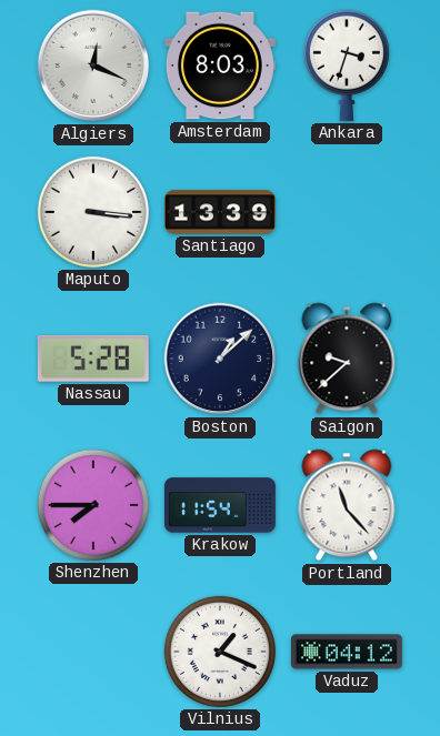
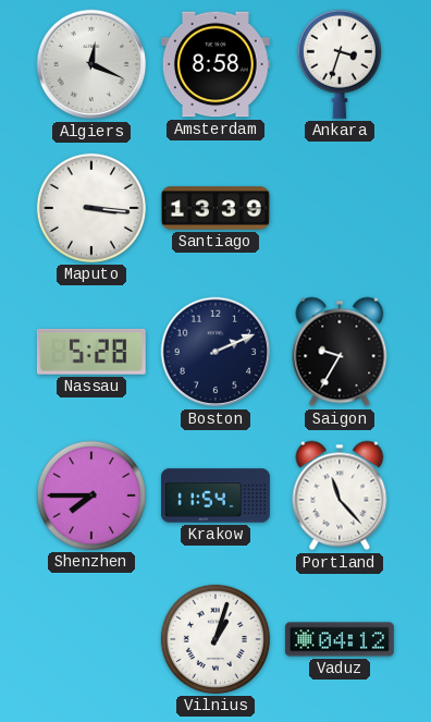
Amsterdam: 8:03 -> 8:58 (215, 64)
Boston: 1:08 -> 2:11 (215, 352)
Saigon: 9:38 -> 9:35 (340, 352)
Vilnius: 1:19 -> 1:03 (215, 639)
